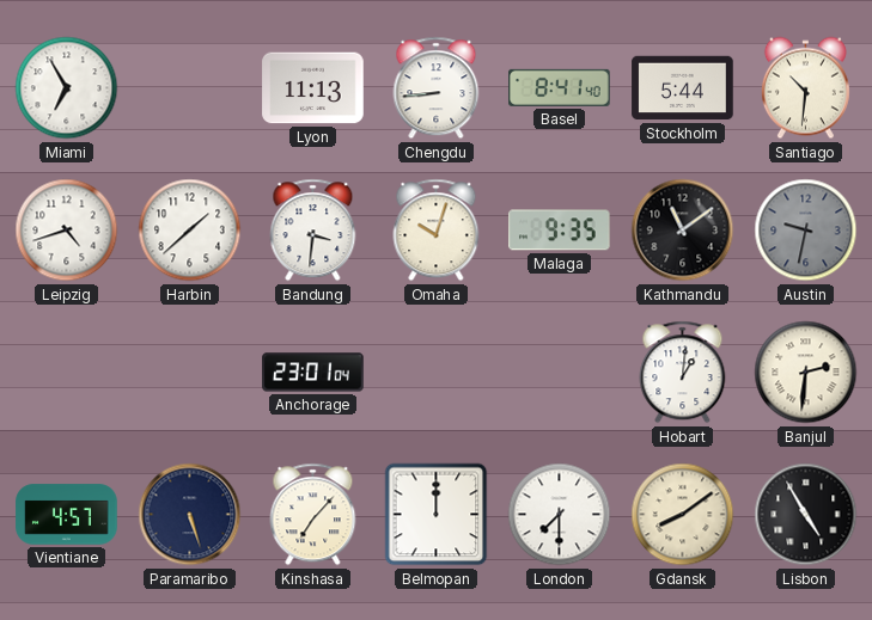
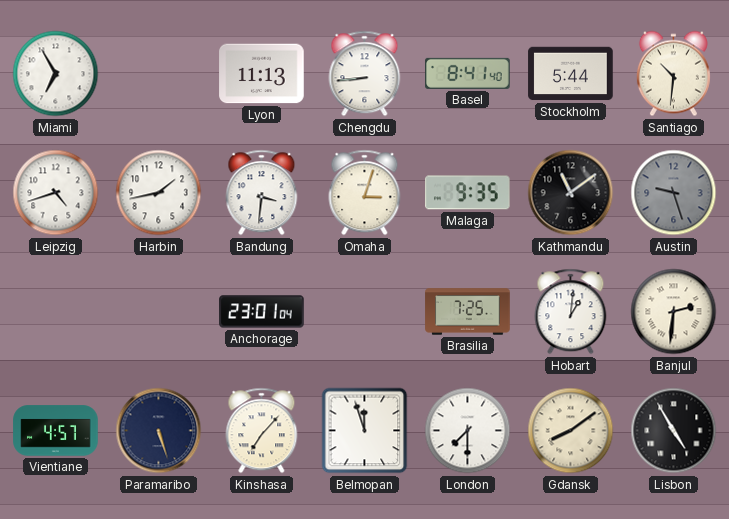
Harbin: 1:38 -> 1:43 (159, 193)
Omaha: 10:03 -> 3:03 (365, 193)
Austin: 9:32 -> 9:27 (674, 193)
Brasilia: none -> 7:25 (468, 312)
Belmopan: 12:00 -> 11:57 (365, 431)
